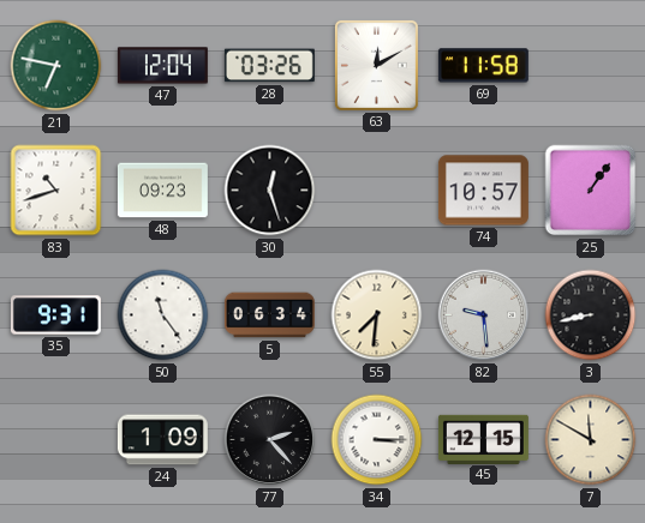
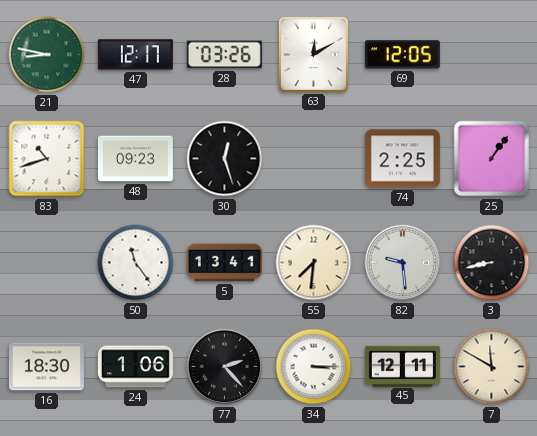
21: 6:47 -> 8:47 (47, 55)
47: 12:04 -> 12:17 (135, 55)
69: 11:58 -> 12:05 (402, 55)
74: 10:57 -> 2:25 (402, 159)
35: 9:31 -> none (55, 315)
5: 06:34 -> 13:41 (224, 263)
16: none -> 18:30 (46, 367)
24: 1:09 -> 1:06 (135, 367)
45: 12:15 -> 12:11 (402, 366)
